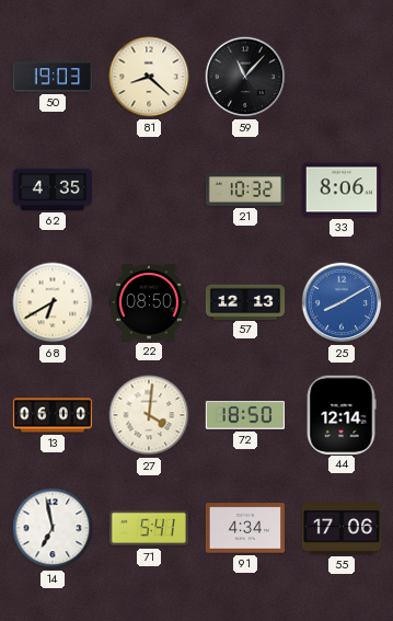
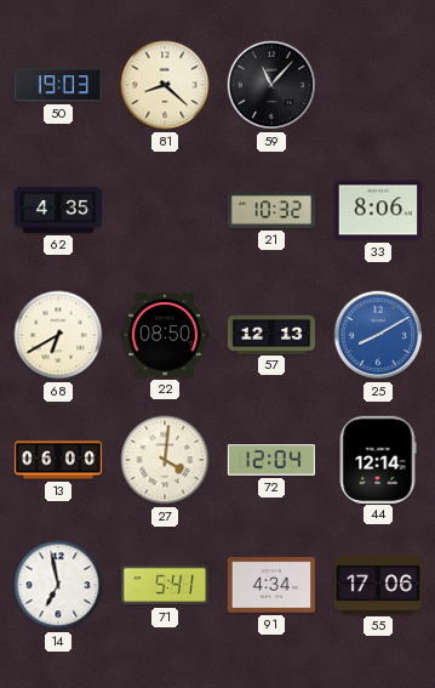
72: 18:50 -> 12:04 (270, 460)
